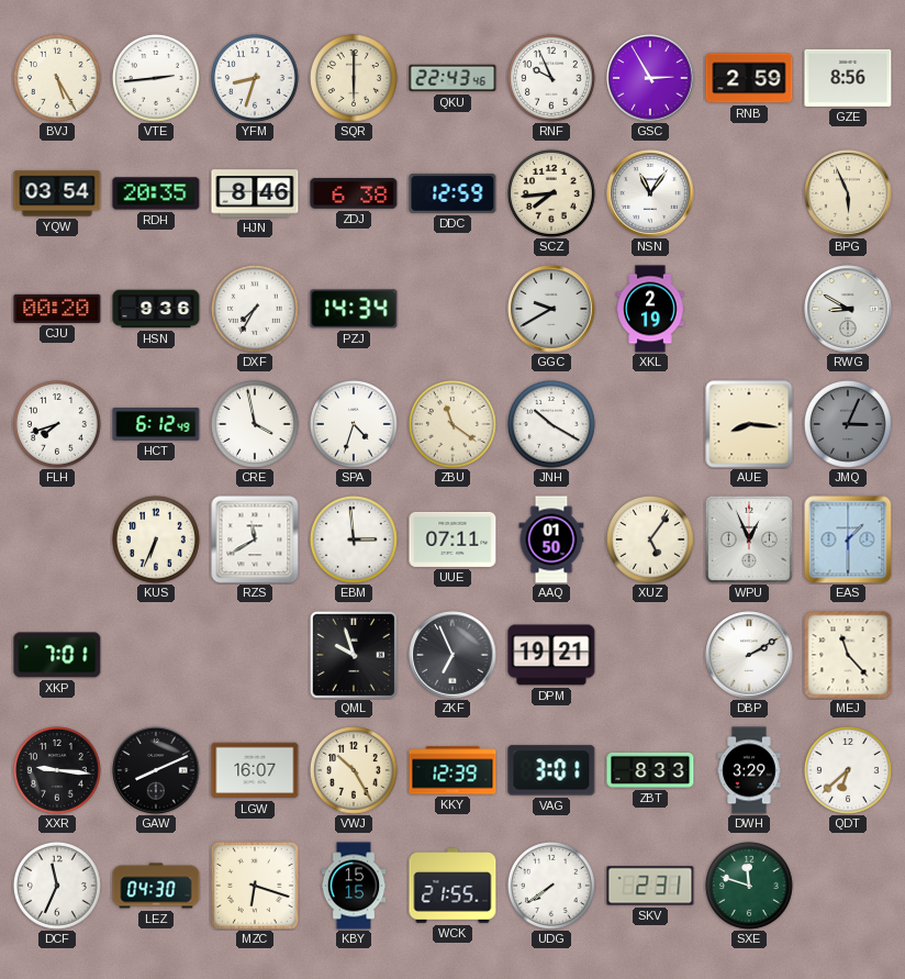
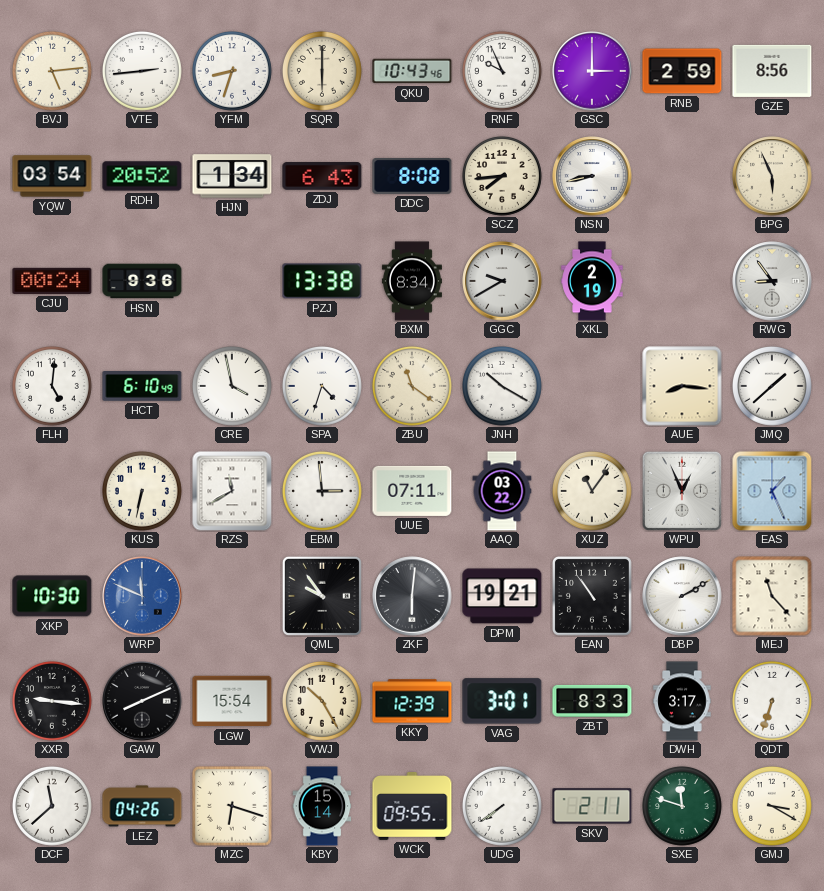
BVJ: 5:25 -> 5:14 (52, 71)
QKU: 22:43 -> 10:43 (412, 71)
GSC: 2:55 -> 3:00 (592, 71)
RDH: 20:35 -> 20:52 (142, 176)
HJN: 8:46 -> 1:34 (232, 176)
ZDJ: 6:38 -> 6:43 (322, 176)
DDC: 12:59 -> 8:08 (412, 177)
NSN: 11:06 -> 8:43 (592, 176)
CJU: 00:20 -> 00:24 (52, 281)
DXF: 7:35 -> none (255, 309)
PZJ: 14:34 -> 13:38 (322, 281)
BXM: none -> 8:34 (412, 281)
RWG: 8:50 -> 8:54 (772, 281)
FLH: 7:42 -> 5:01 (52, 386)
HCT: 6:12 -> 6:10 (142, 386)
JMQ: 3:04 -> 1:38 (772, 386)
JMQ dial: grey -> white (772, 386)
KUS: 6:34 -> 6:32 (142, 491)
AAQ: 01:50 -> 03:22 (502, 491)
XUZ: 5:06 -> 11:06 (592, 491)
EAS: 1:30 -> 1:26 (772, 491)
XKP: 7:01 -> 10:30 (52, 596)
WRP: none -> 11:49 (142, 596)
QML: 9:57 -> 9:54 (322, 596)
ZKF: 6:56 -> 6:01 (412, 596)
EAN: none -> 10:54 (592, 596)
LGW: 16:07 -> 15:54 (232, 701)
DWH: 3:29 -> 3:17 (682, 701)
QDT: 6:38 -> 6:33 (772, 701)
DCF: 11:34 -> 11:38 (52, 806)
LEZ: 04:30 -> 04:26 (142, 806)
KBY: 15:15 -> 15:14 (322, 806)
WCK: 21:55 -> 09:55 (412, 806)
SKV: 2:31 -> 2:11 (592, 806)
GMJ: none -> 3:20 (772, 806)
